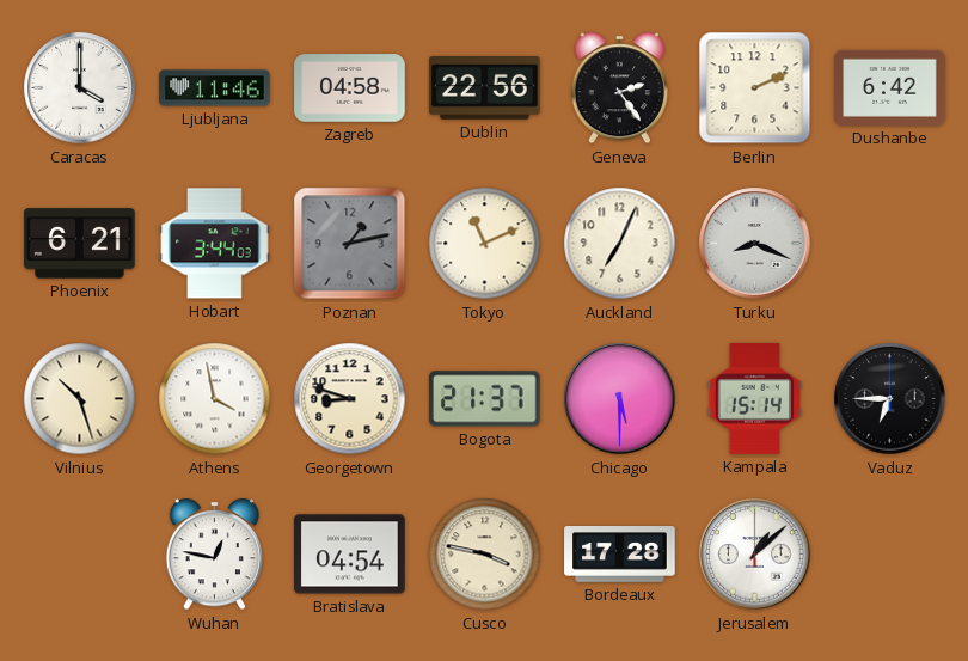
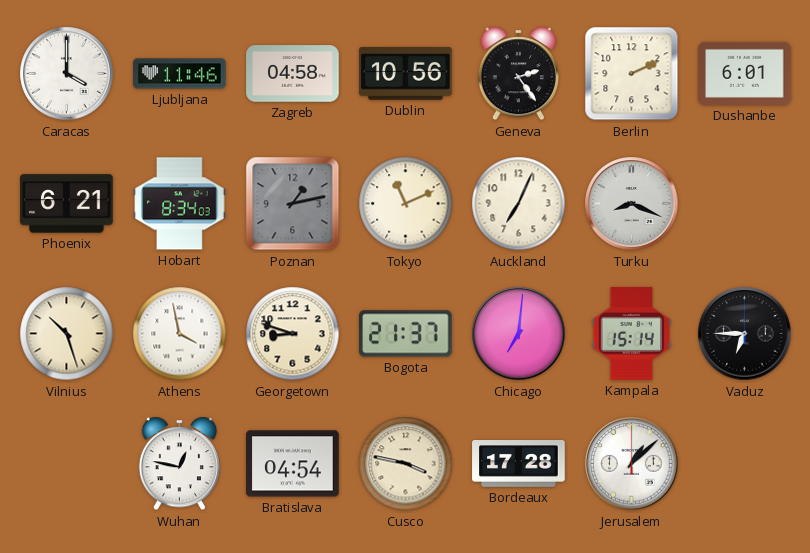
Dublin: 22:56 -> 10:56 (406, 74)
Dushanbe: 6:42 -> 6:01 (745, 73)
Hobart: 3:44 -> 8:34 (180, 204)
Chicago: 5:30 -> 7:01 (519, 334)
